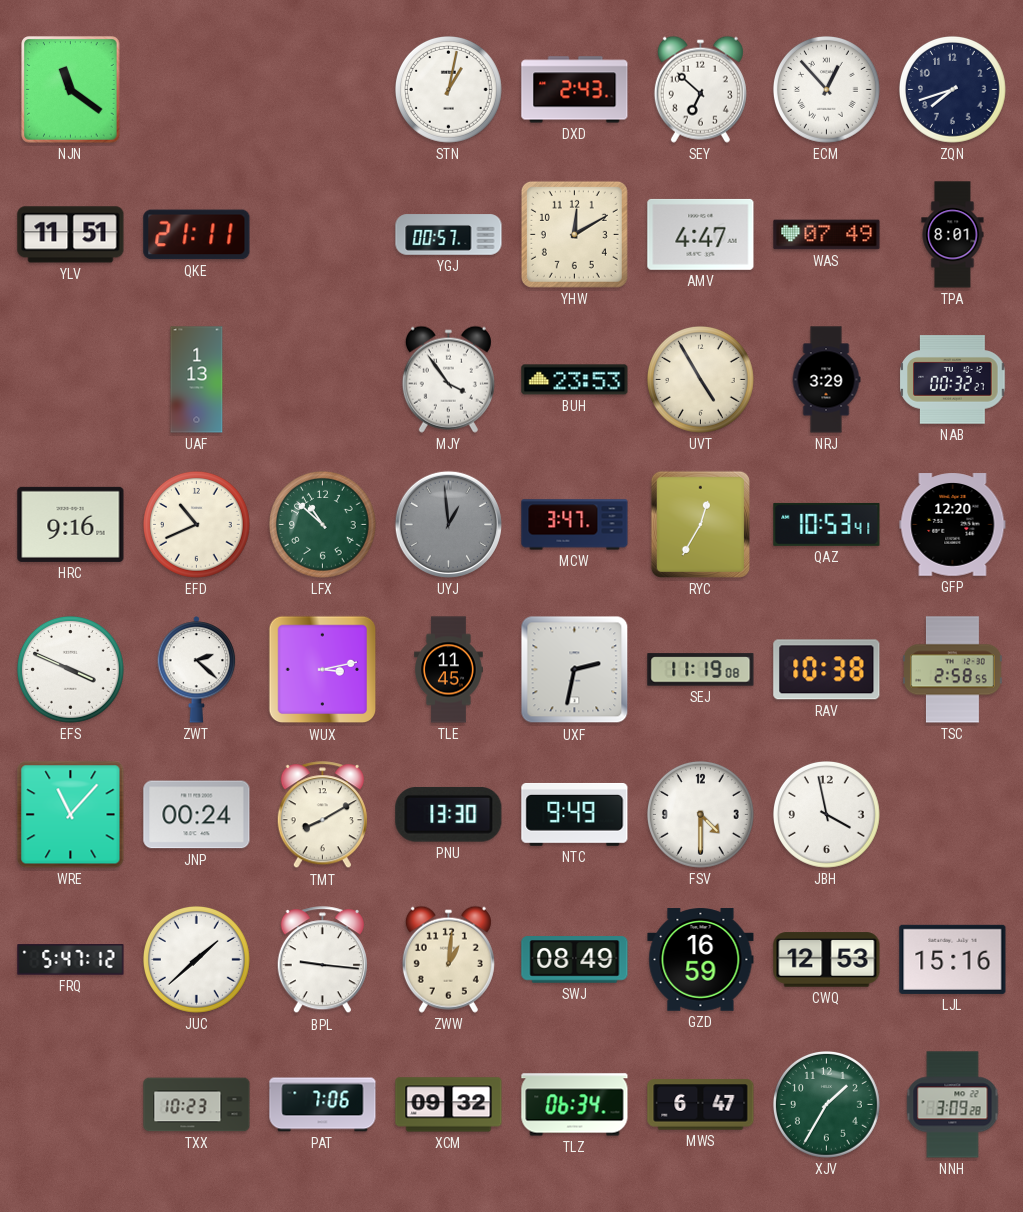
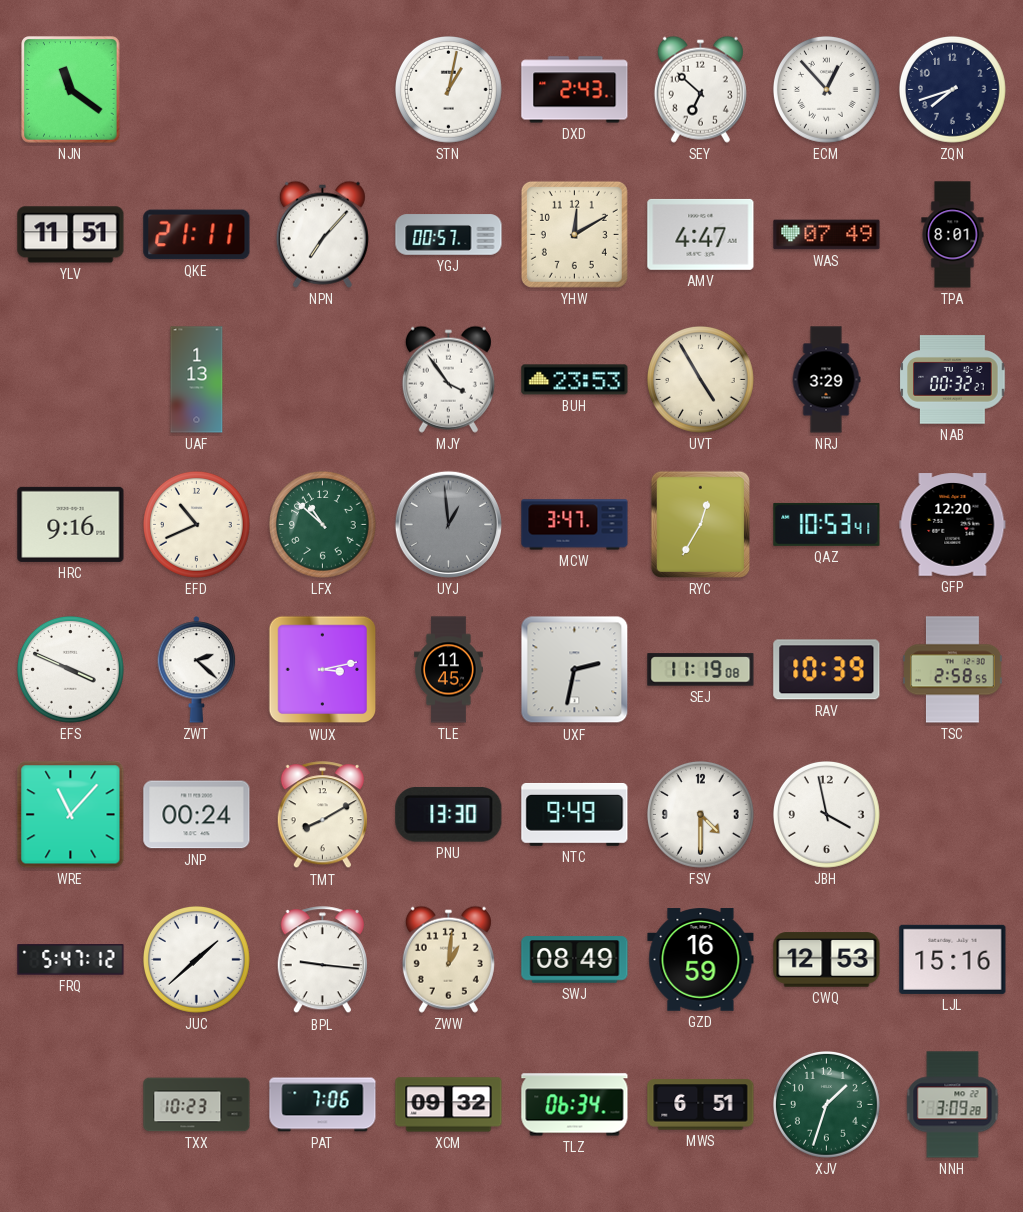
NPN: none -> 7:07 (322, 234)
RAV: 10:38 -> 10:39 (827, 670)
MWS: 6:47 -> 6:51 (701, 1105)
XJV: 1:35 -> 1:33 (827, 1105)
